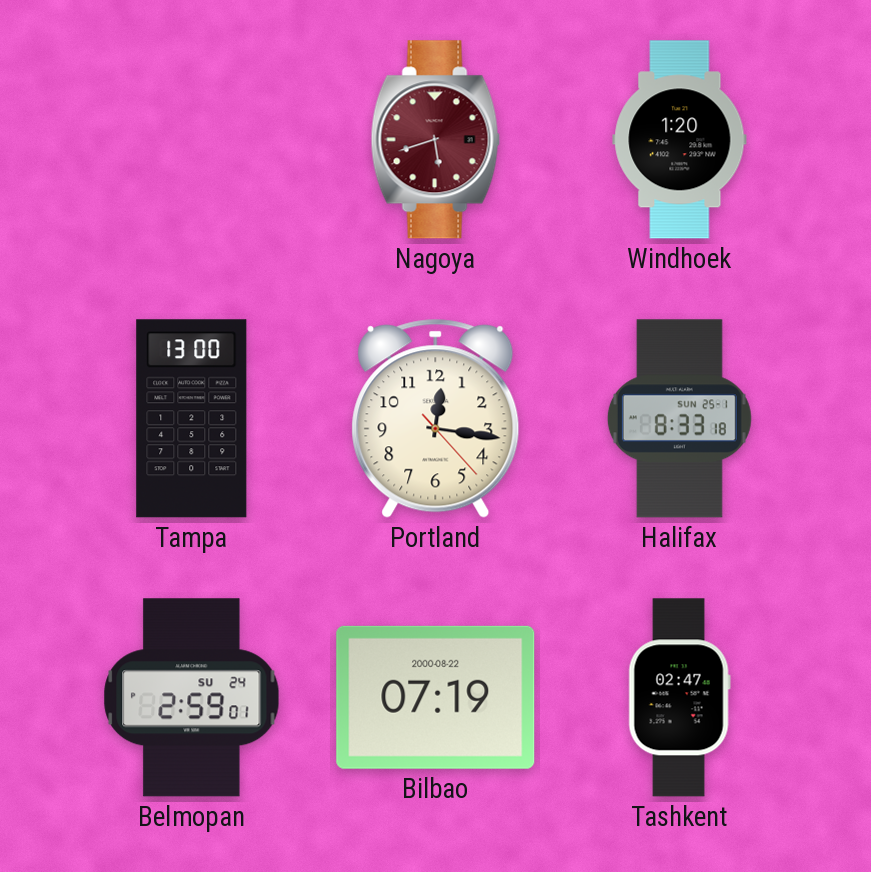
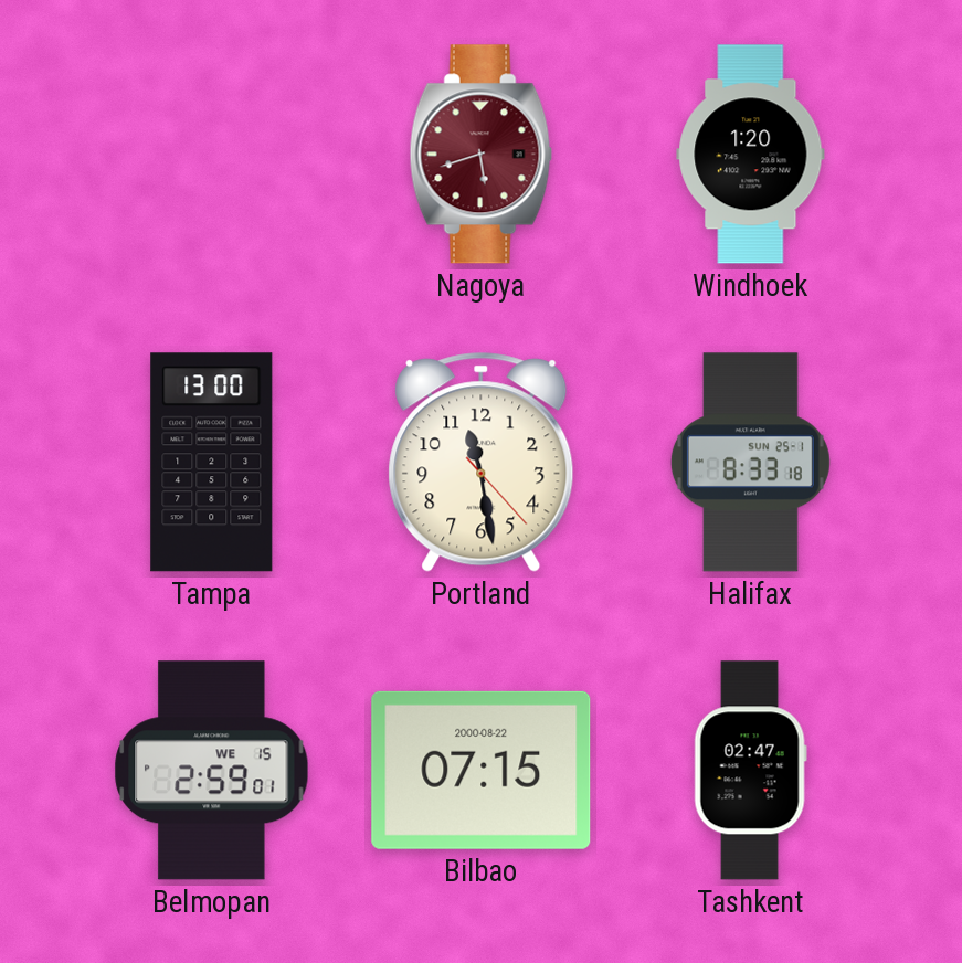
Portland: 12:16 -> 11:28 (482, 462)
Belmopan date: SU 24 -> WE 15 (212, 771)
Bilbao: 07:19 -> 07:15 (482, 770)
